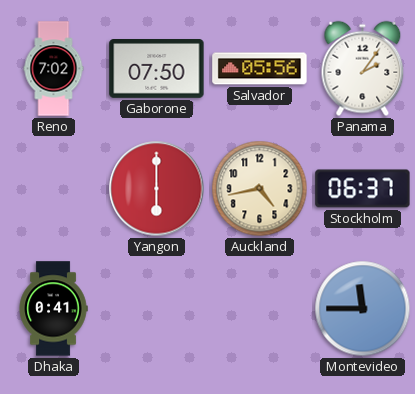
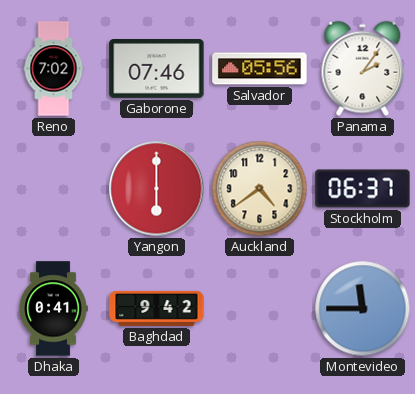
Gaborone: 07:50 -> 07:46 (157, 69)
Auckland: 4:43 -> 4:39 (260, 189)
Baghdad: none -> 9:42 (157, 308)
